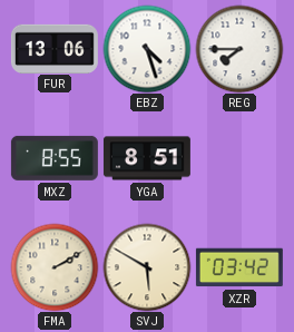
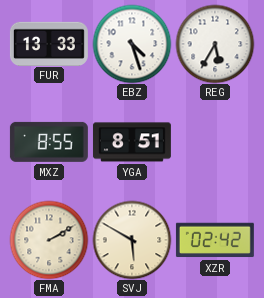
FUR: 13:06 -> 13:33 (49, 43)
REG: 7:45 -> 5:35 (215, 44)
XZR: 03:42 -> 02:42 (215, 240)
